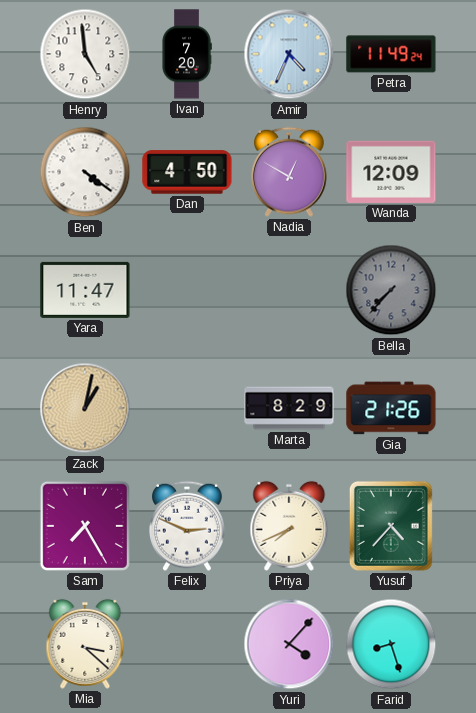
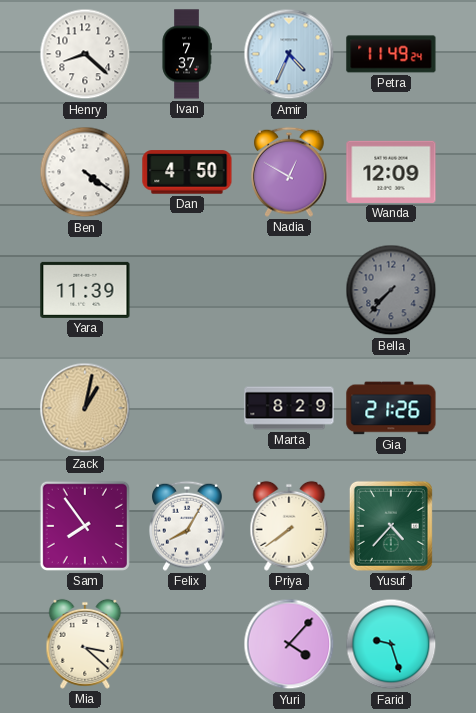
Henry: 4:59 -> 8:22 (85, 54)
Ivan: 7:20 -> 7:37 (187, 54)
Yara: 11:47 -> 11:39 (85, 290)
Sam: 7:25 -> 7:54 (85, 526)
Felix: 2:49 -> 8:05 (188, 526)
Priya: 7:41 -> 7:39 (289, 526)
Farid: 8:27 -> 9:27 (391, 644)
